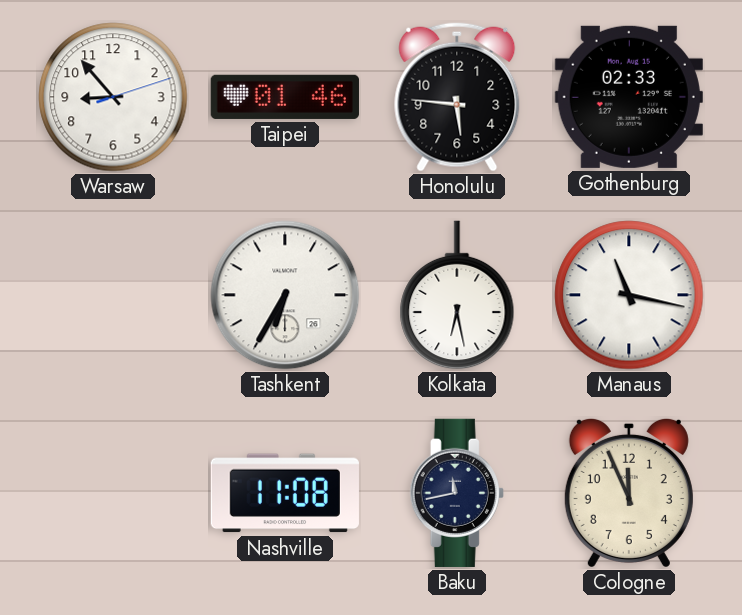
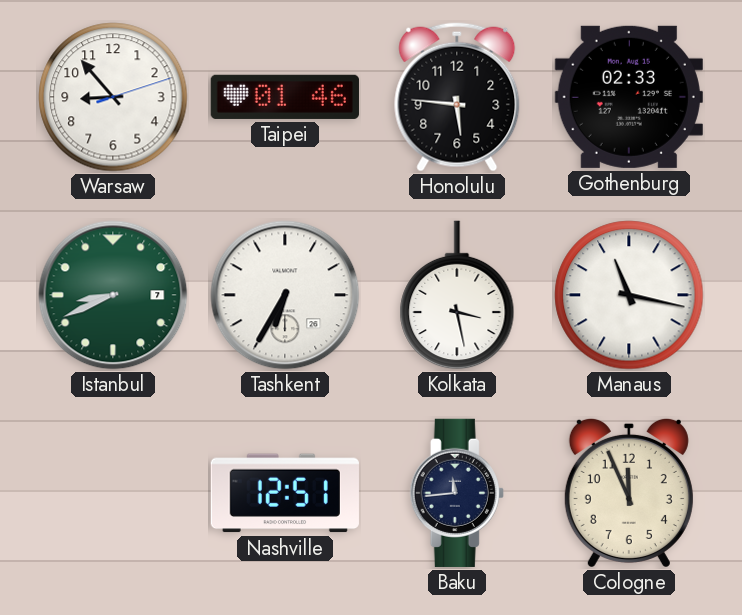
Istanbul: none -> 8:41 (113, 295)
Kolkata: 6:28 -> 3:28 (457, 295)
Nashville: 11:08 -> 12:51 (285, 493)
Baku: 11:43 -> 11:44 (457, 493)
